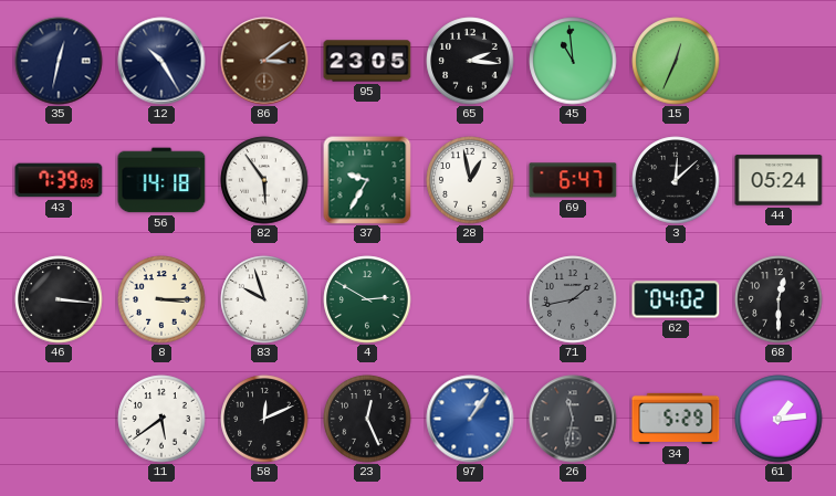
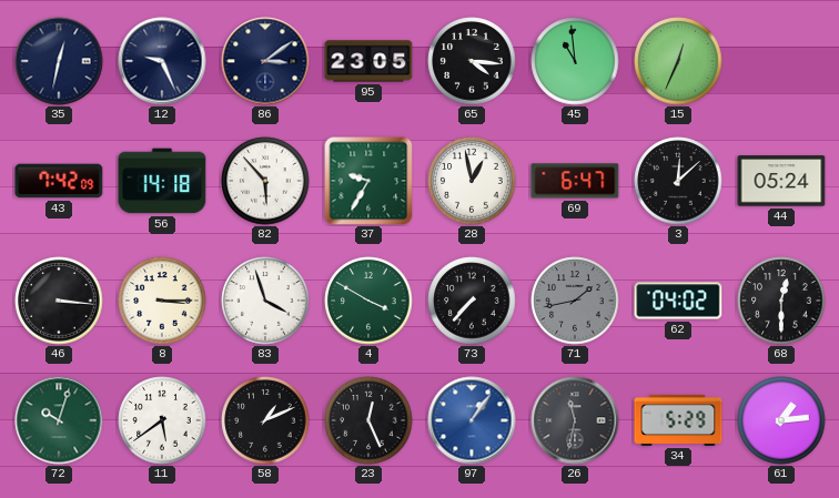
12: 10:25 -> 9:26 (162, 61)
86 dial: brown -> navy (265, 61)
65: 2:16 -> 4:16 (472, 61)
43: 7:39 -> 7:42 (59, 181)
82: 5:54 -> 5:53 (265, 181)
83: 9:57 -> 3:57 (265, 301)
4: 2:50 -> 3:50 (368, 301)
73: none -> 7:37 (472, 301)
72: none -> 10:03 (59, 420)
58: 12:11 -> 1:11 (265, 420)
